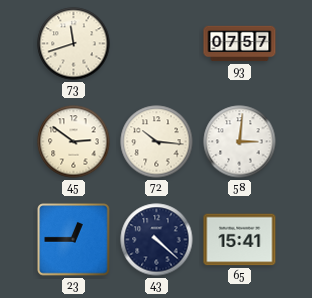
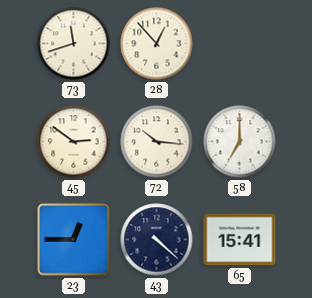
28: none -> 12:53 (157, 44)
93: 07:57 -> none (240, 44)
58: 3:01 -> 7:00 (240, 142)
